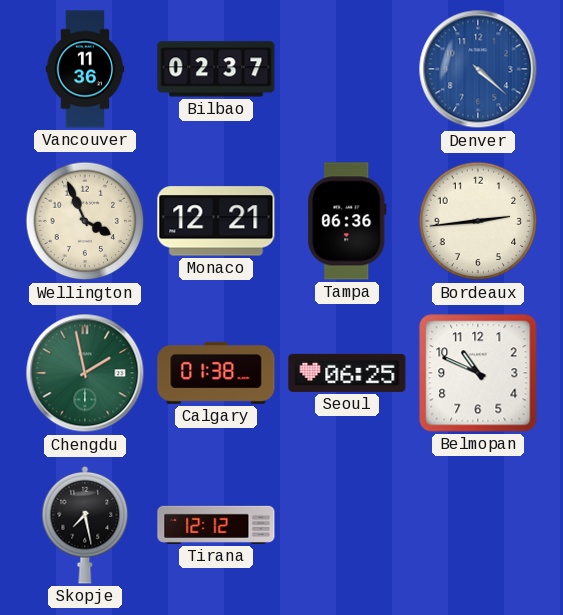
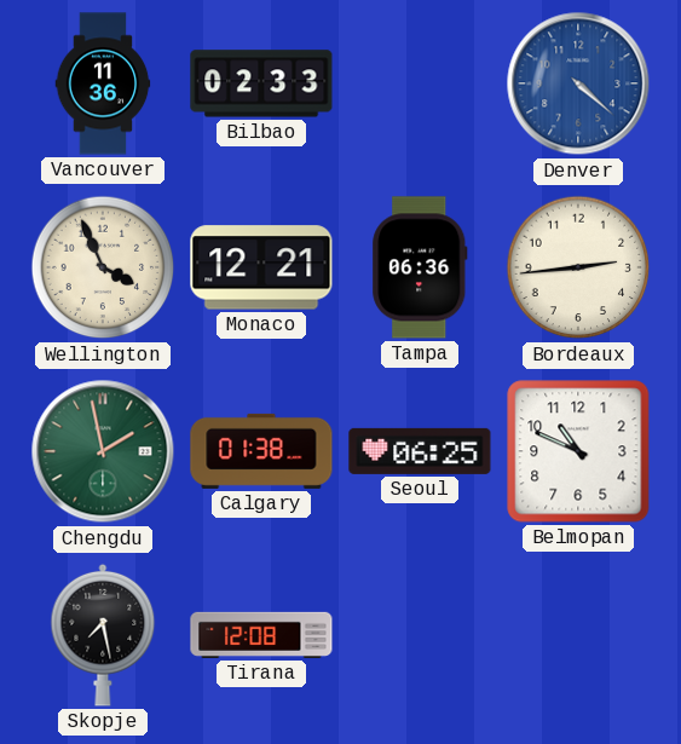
Bilbao: 02:37 -> 02:33 (261, 83)
Tirana: 12:12 -> 12:08 (261, 635)
